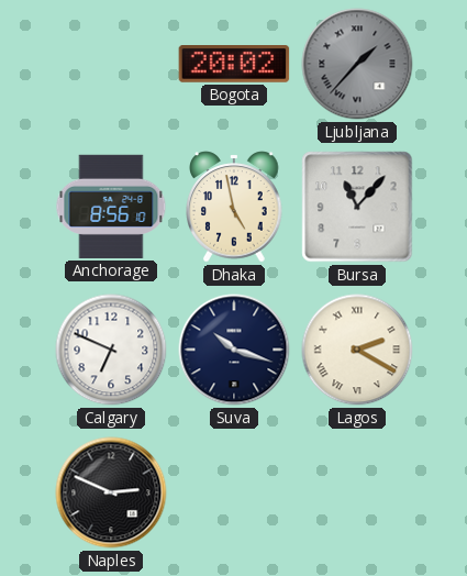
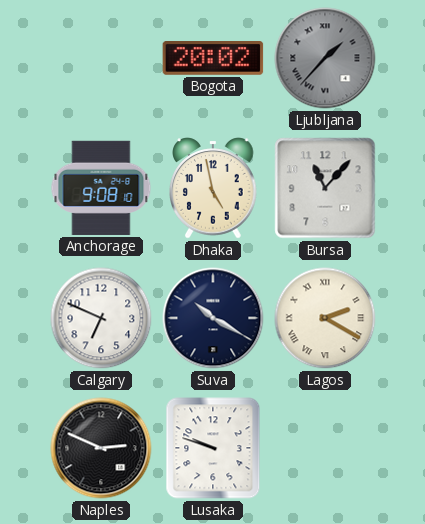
Anchorage: 8:56 -> 9:08 (101, 188)
Suva: 10:18 -> 10:20 (213, 318)
Lusaka: none -> 9:48 (213, 448)
